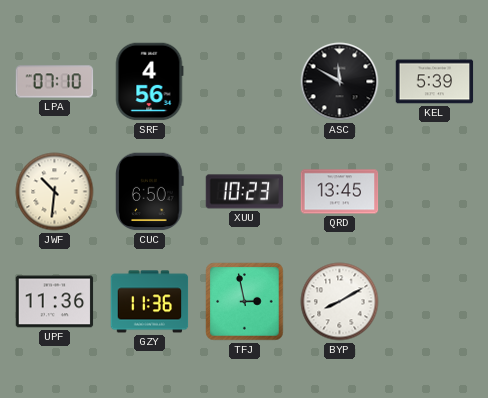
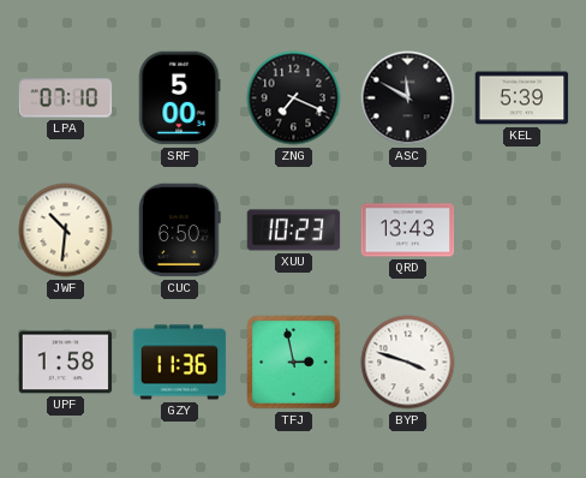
SRF: 4:56 -> 5:00 (179, 98)
ZNG: none -> 7:19 (294, 98)
QRD: 13:45 -> 13:43 (408, 231)
UPF: 11:36 -> 1:58 (66, 363)
BYP: 8:10 -> 3:48 (408, 363)
